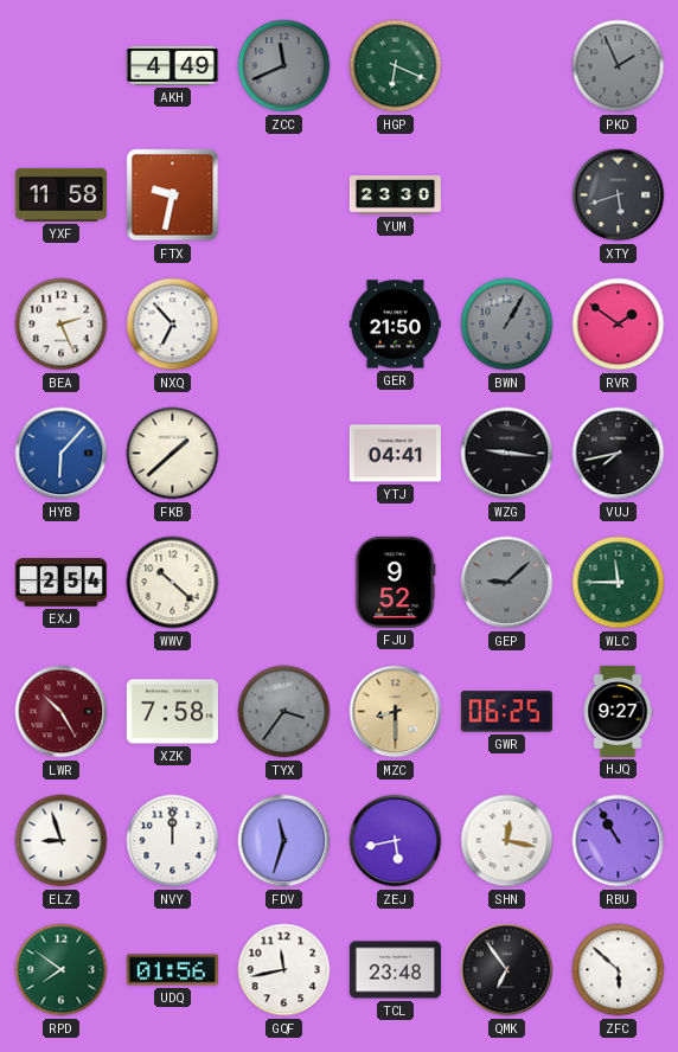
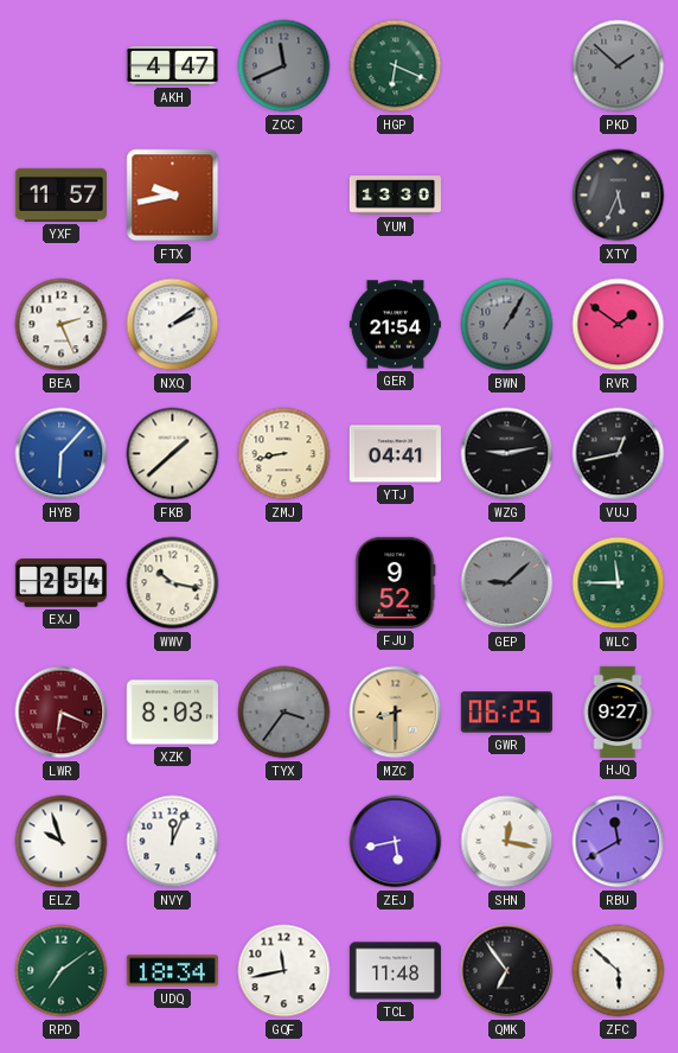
AKH: 4:49 -> 4:47 (172, 65)
PKD: 1:56 -> 1:52 (619, 66)
YXF: 11:58 -> 11:57 (60, 194)
FTX: 9:32 -> 9:43 (173, 196)
YUM: 23:30 -> 13:30 (395, 196)
XTY: 5:42 -> 5:34 (619, 196)
NXQ: 6:53 -> 2:09 (173, 325)
GER: 21:50 -> 21:54 (395, 325)
ZMJ: none -> 8:43 (284, 454)
WZG: 9:16 -> 9:13 (507, 454)
VUJ: 7:43 -> 12:43 (619, 454)
WWV: 10:22 -> 10:17 (173, 583)
LWR: 10:25 -> 6:19 (62, 713)
XZK: 7:58 -> 8:03 (172, 713)
ELZ: 8:57 -> 9:57 (62, 842)
NVY: 12:00 -> 12:04 (173, 842)
FDV: 11:33 -> none (284, 841)
RBU: 10:55 -> 11:40 (619, 842)
RPD: 7:51 -> 7:09 (62, 971)
UDQ: 01:56 -> 18:34 (172, 971)
TCL: 23:48 -> 11:48 (395, 971)
